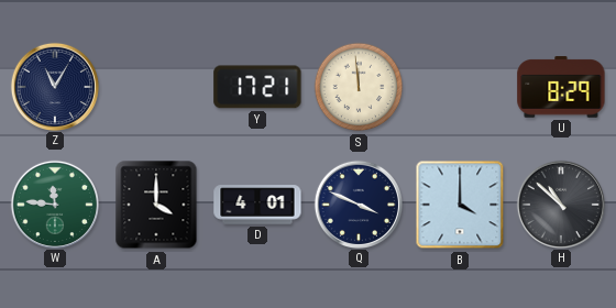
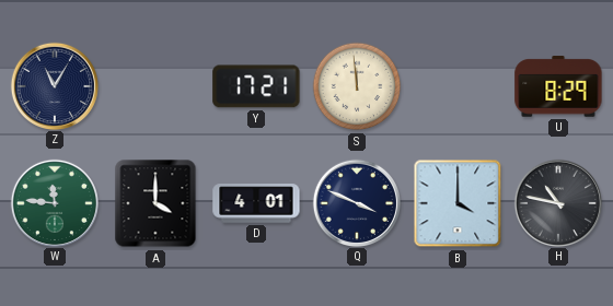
H: 10:52 -> 10:47 (557, 202)
